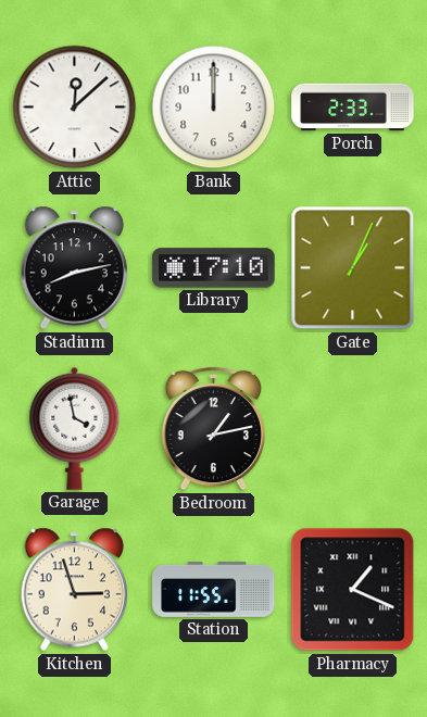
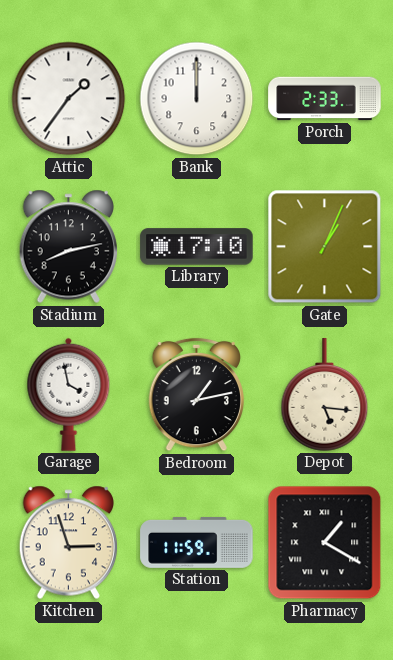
Attic: 12:08 -> 1:36 (69, 99)
Depot: none -> 5:16 (325, 395)
Station: 11:55 -> 11:59 (197, 542)
Pharmacy: 1:19 -> 1:20 (325, 543)
